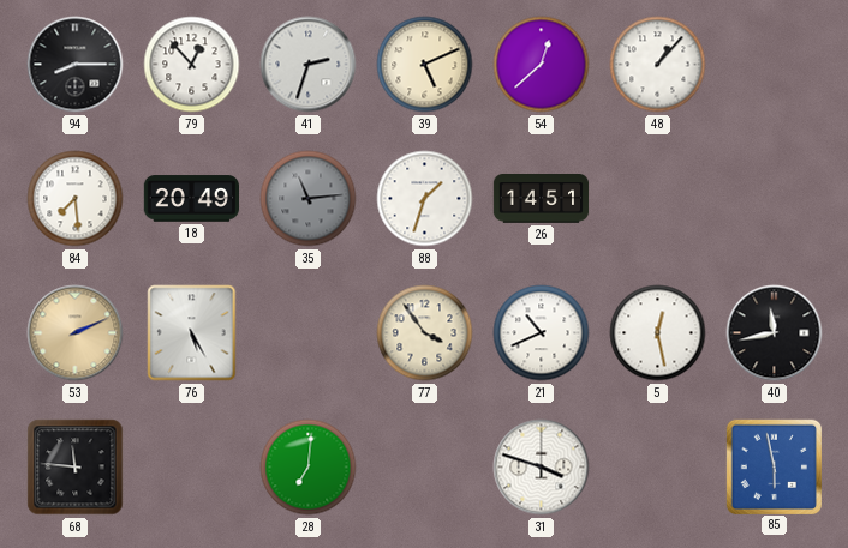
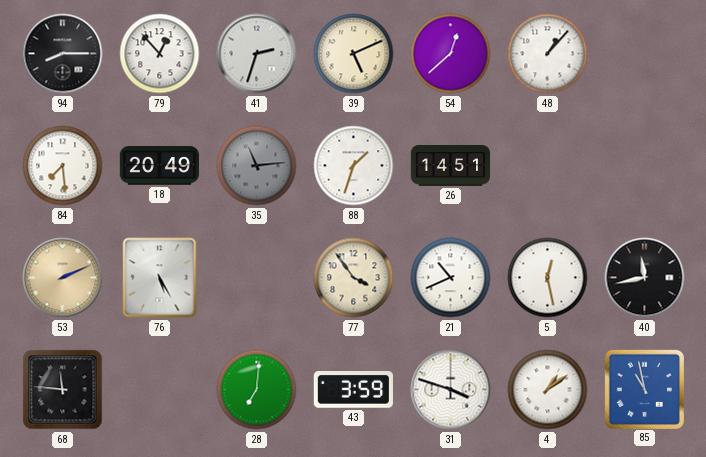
43: none -> 3:59 (353, 390)
4: none -> 1:09 (548, 390)
85: 5:58 -> 10:58 (644, 389)
